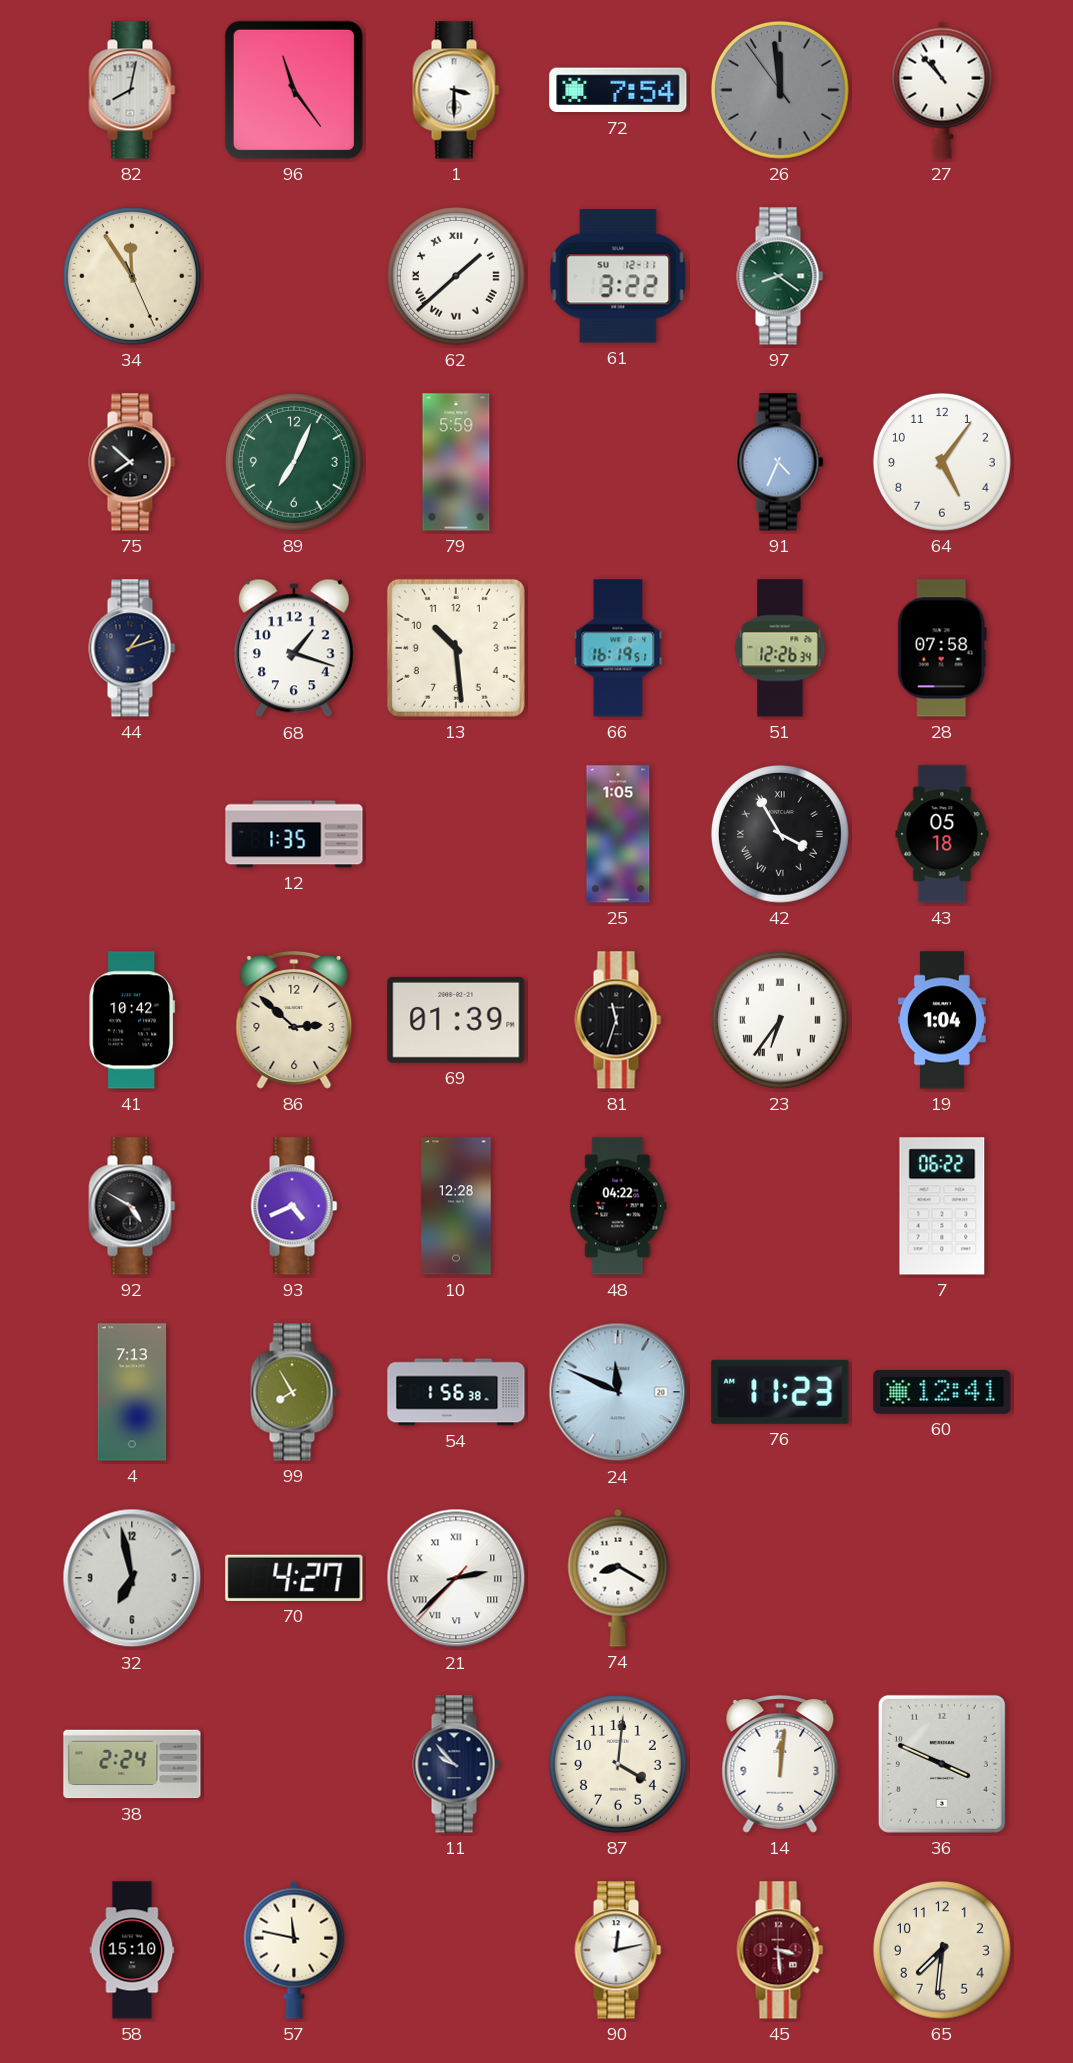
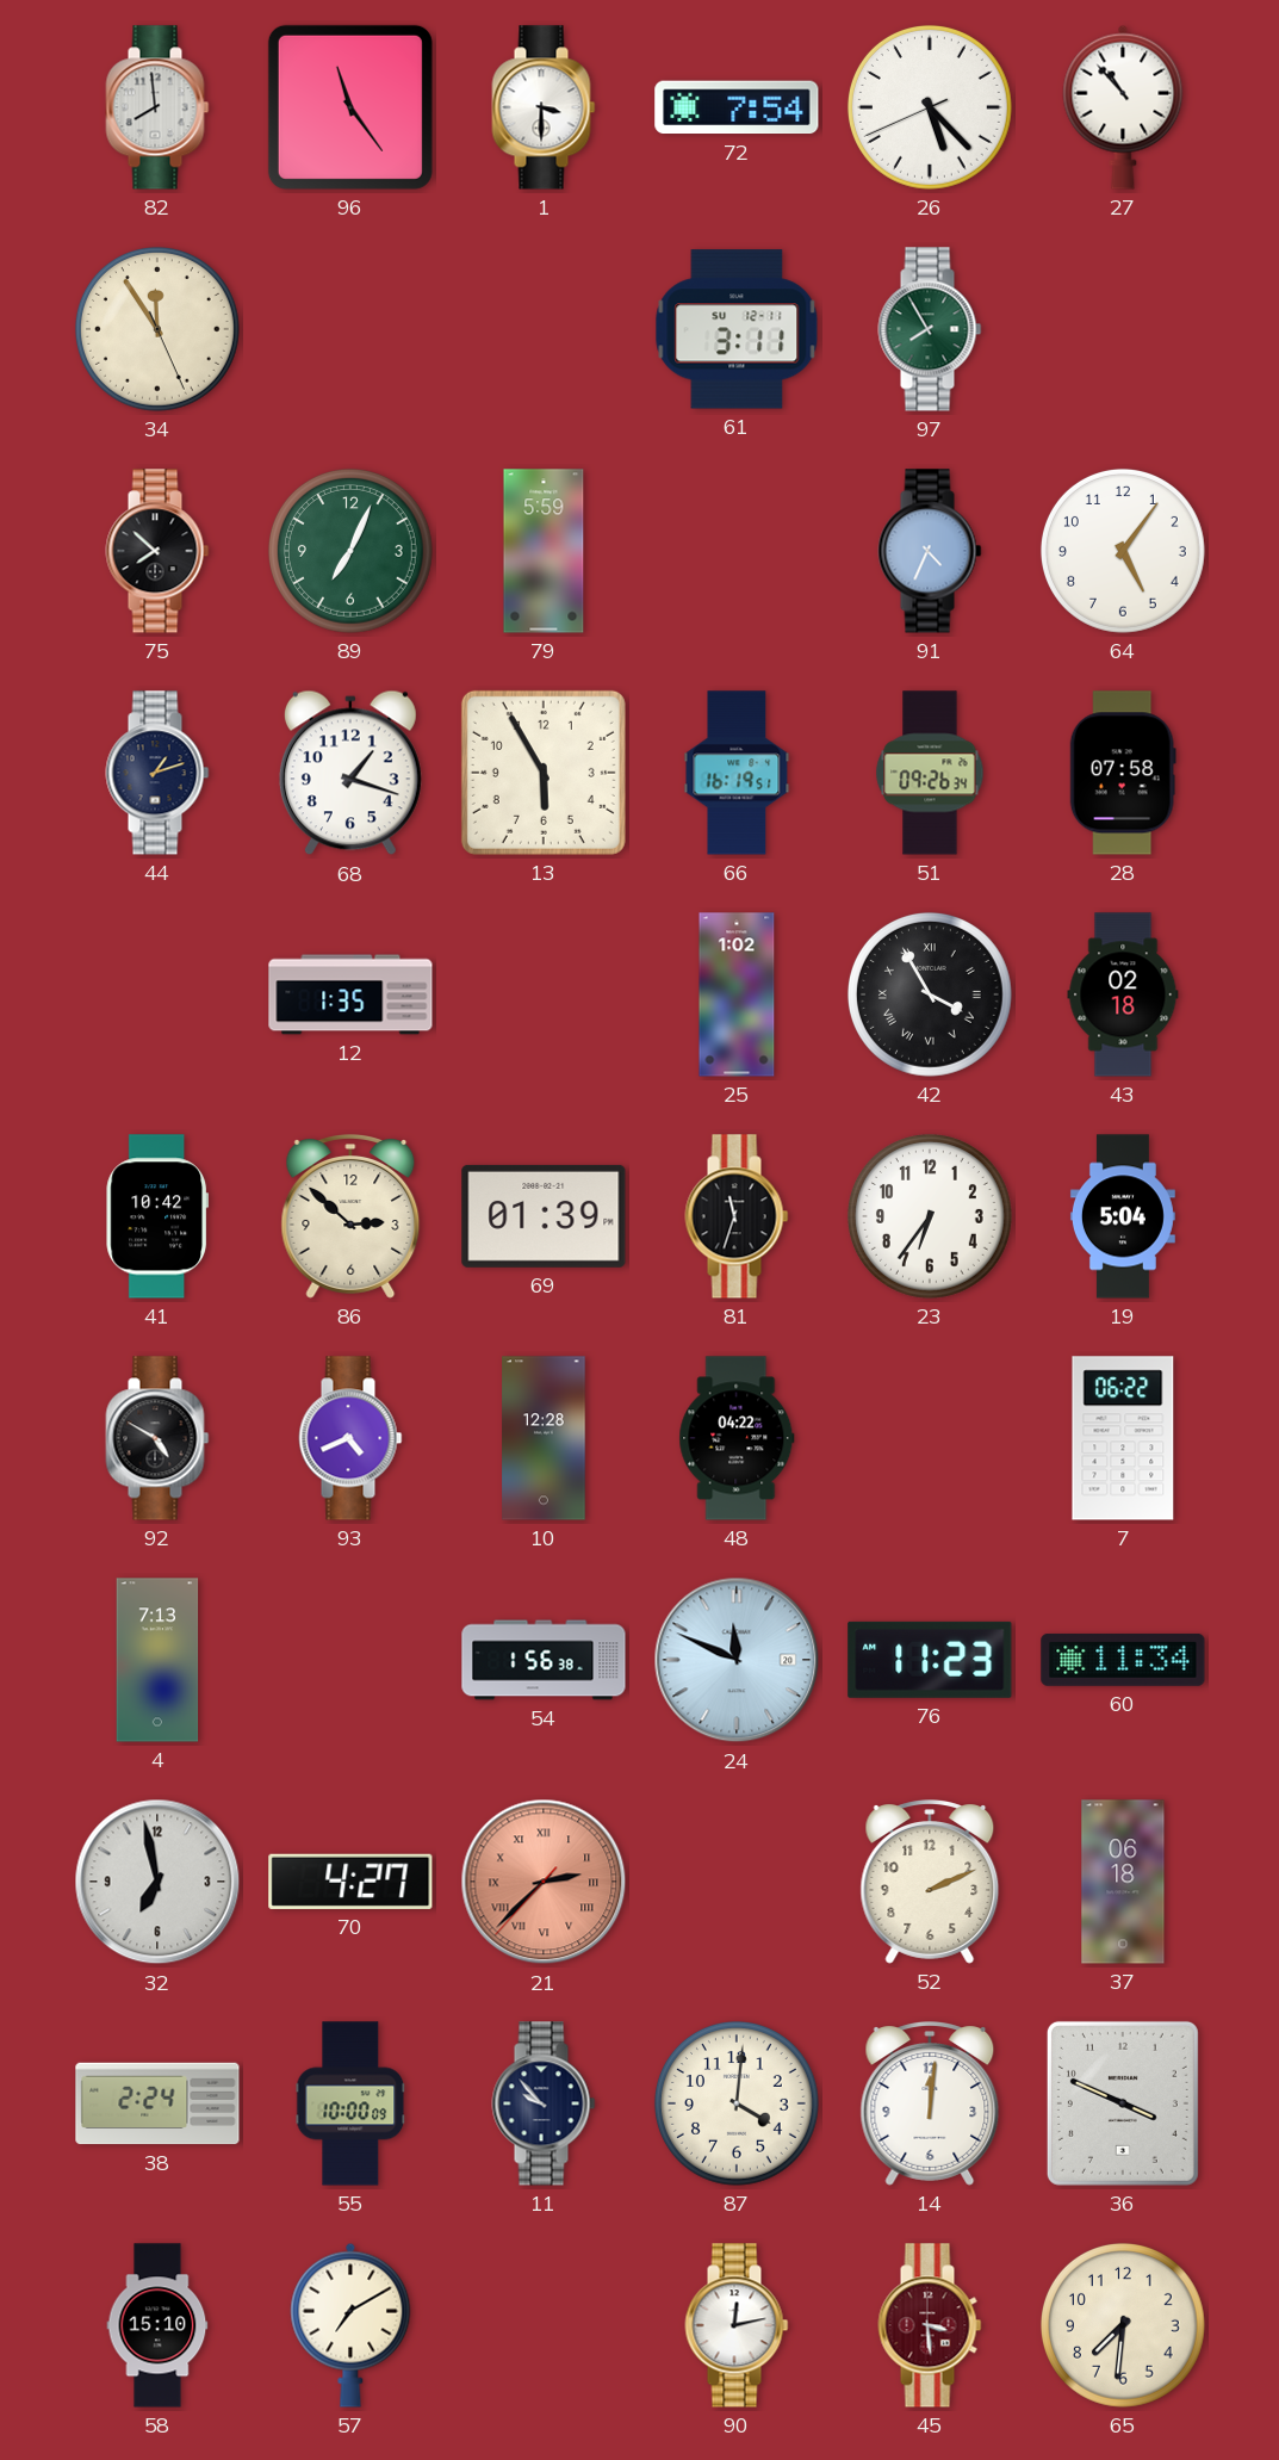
82: 8:02 -> 7:59 (157, 107)
26: 11:58 -> 5:22 (930, 107)
26 dial: grey -> white (930, 107)
62: 1:38 -> none (456, 276)
61: 3:22 -> 3:11 (737, 329)
97: 8:21 -> 7:55 (930, 329)
13: 10:29 -> 5:55 (544, 773)
51: 12:26 -> 09:26 (930, 773)
25: 1:05 -> 1:02 (737, 994)
43: 05:18 -> 02:18 (1123, 994)
23 numerals: Roman -> Arabic (930, 1216)
19: 1:04 -> 5:04 (1123, 1216)
99: 7:55 -> none (294, 1392)
60: 12:41 -> 11:34 (1123, 1660)
21 dial: white -> salmon (544, 1882)
74: 8:20 -> none (618, 1578)
52: none -> 2:11 (930, 1883)
37: none -> 06:18 (1123, 1882)
55: none -> 10:00 (350, 2103)
57: 11:47 -> 7:10 (350, 2325)
